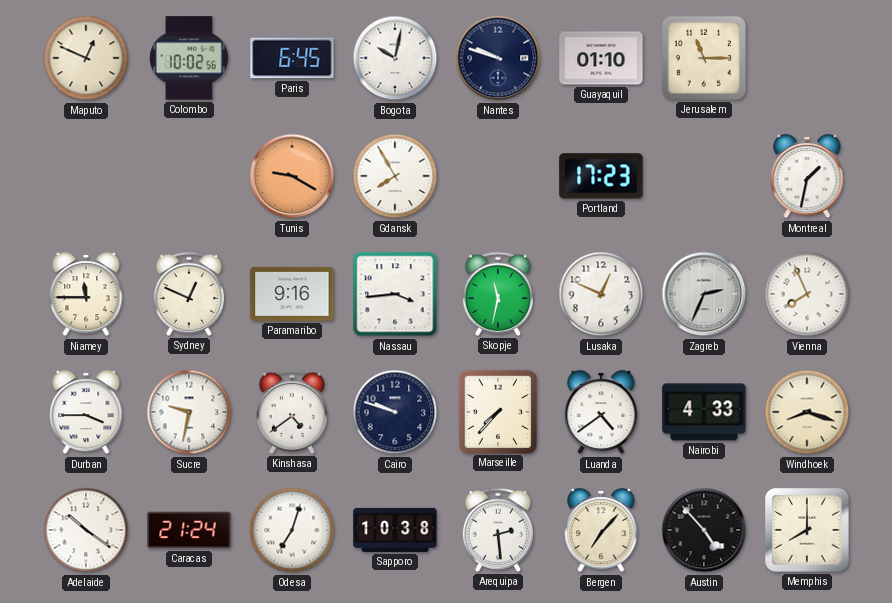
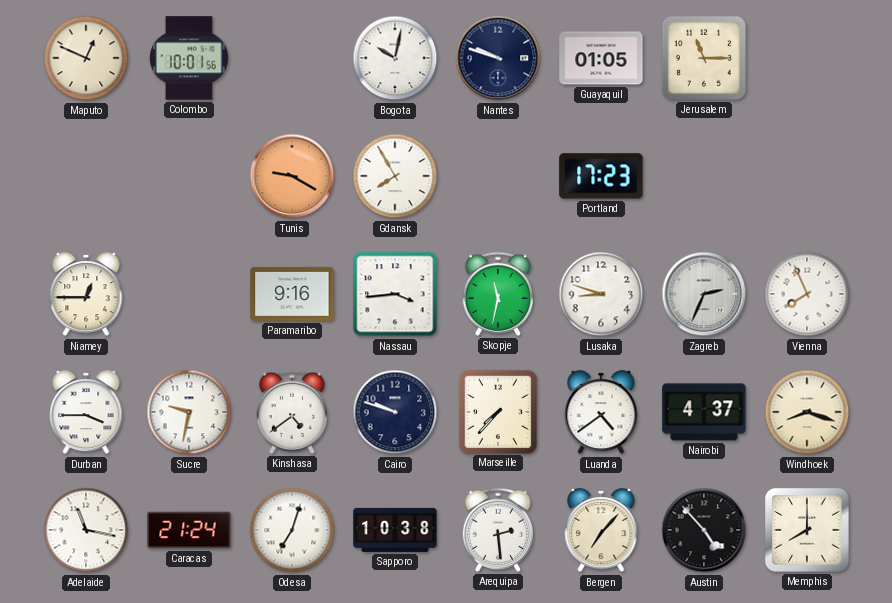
Colombo: 10:02 -> 10:01 (189, 58)
Paris: 6:45 -> none (292, 58)
Guayaquil: 01:10 -> 01:05 (601, 58)
Montreal: 1:32 -> none (807, 176)
Niamey: 11:45 -> 12:45 (86, 294)
Sydney: 12:49 -> none (188, 294)
Lusaka: 12:49 -> 8:48 (601, 294)
Nairobi: 4:33 -> 4:37 (704, 412)
Adelaide: 10:21 -> 11:17 (86, 530)
